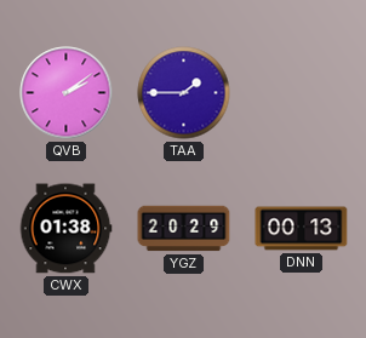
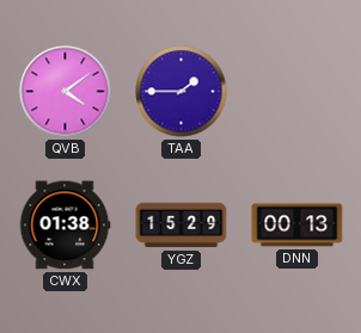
QVB: 2:09 -> 4:09 (66, 92)
YGZ: 20:29 -> 15:29 (182, 226)
